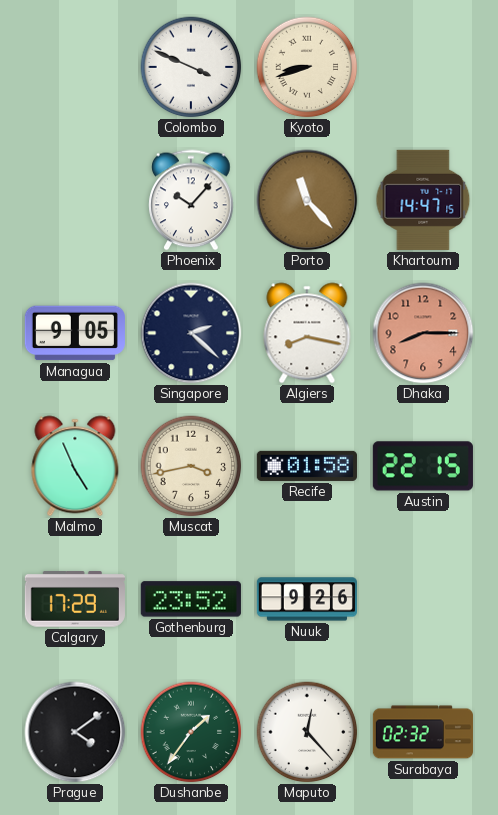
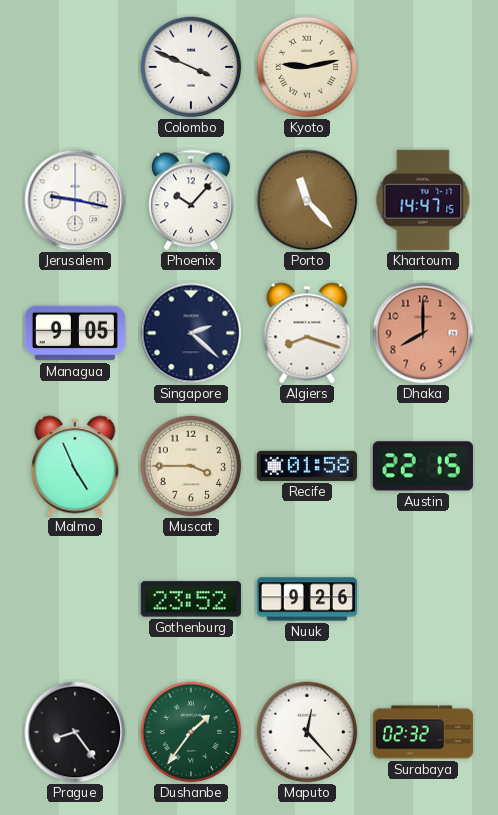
Kyoto: 8:42 -> 9:13 (307, 67)
Jerusalem: none -> 9:17 (75, 200)
Algiers: 8:17 -> 8:18 (307, 333)
Dhaka: 8:15 -> 8:00 (423, 333)
Muscat: 3:43 -> 3:45 (191, 466)
Calgary: 17:29 -> none (75, 599)
Prague: 4:09 -> 8:24 (75, 732)
